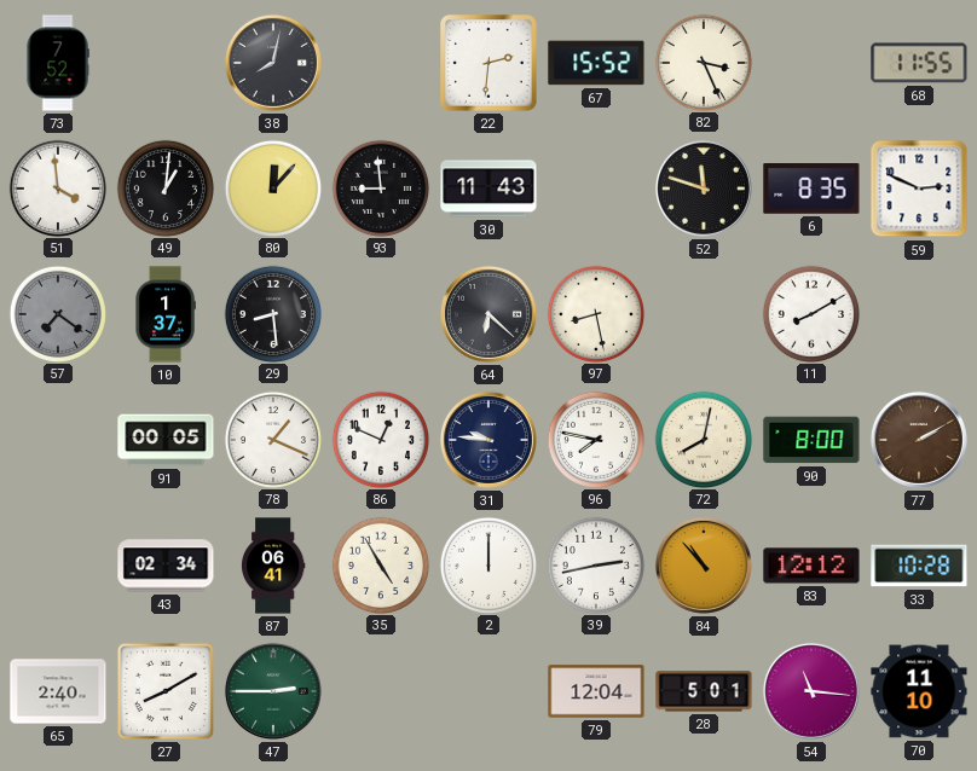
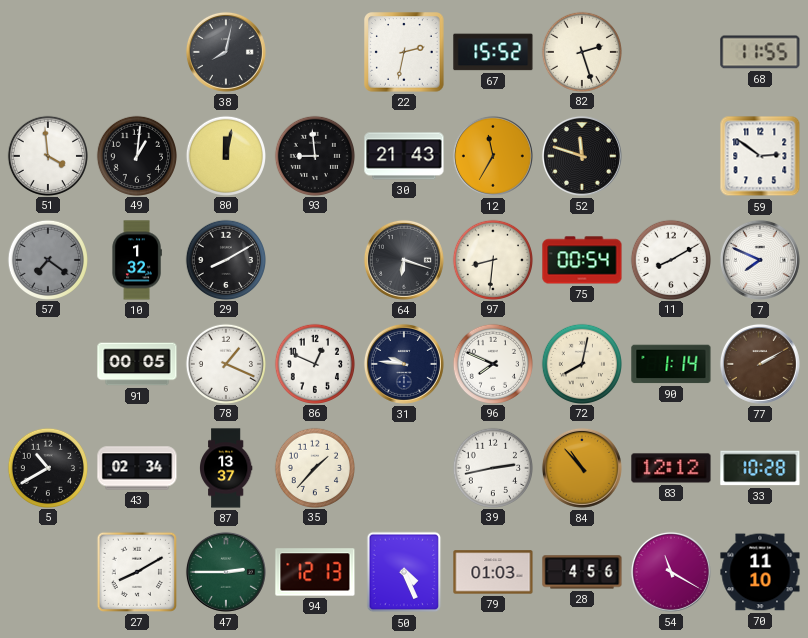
73: 7:52 -> none (58, 63)
22: 2:31 -> 2:32 (404, 52)
82: 3:26 -> 2:27 (581, 51)
80: 12:07 -> 12:02 (225, 155)
30: 11:43 -> 21:43 (404, 156)
12: none -> 11:35 (493, 156)
6: 8:35 -> none (811, 190)
59: 2:49 -> 2:51 (760, 156)
10: 1:37 -> 1:32 (137, 260)
29: 8:29 -> 8:10 (225, 259)
64: 6:22 -> 6:18 (404, 260)
97: 8:28 -> 8:31 (492, 259)
75: none -> 00:54 (582, 260)
7: none -> 7:49 (760, 260)
96: 7:47 -> 7:49 (492, 363)
90: 8:00 -> 1:14 (671, 364)
5: none -> 10:40 (47, 467)
87: 06:41 -> 13:37 (226, 468)
35: 4:55 -> 1:37 (314, 467)
2: 12:00 -> none (487, 564)
65: 2:40 -> none (58, 691)
94: none -> 12:13 (315, 572)
50: none -> 4:26 (404, 572)
79: 12:04 -> 01:03 (493, 572)
28: 5:01 -> 4:56 (582, 572)
54: 11:16 -> 11:20 (671, 572)
